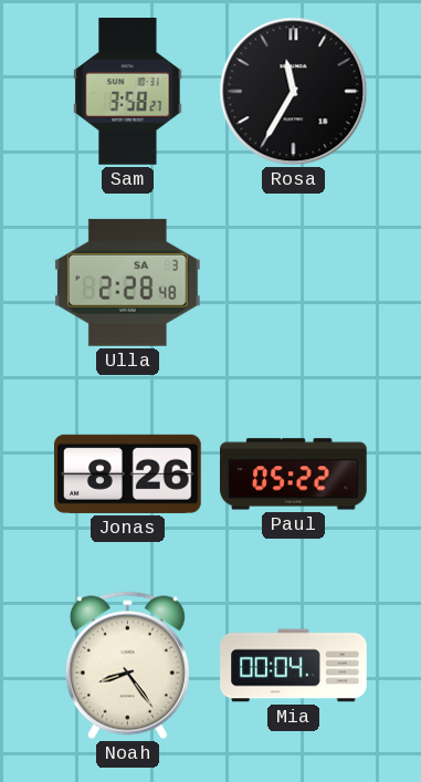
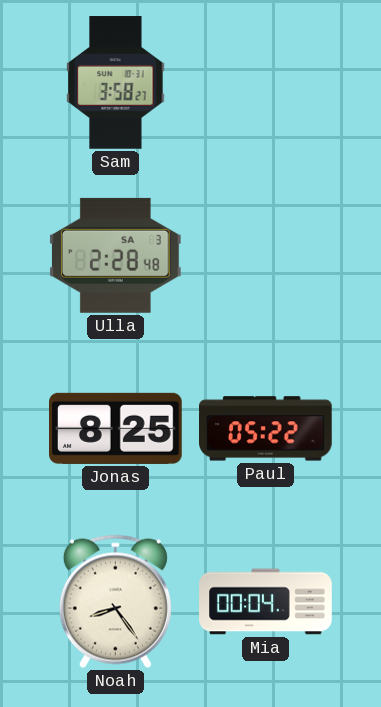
Rosa: 11:35 -> none (294, 92)
Jonas: 8:26 -> 8:25 (116, 428)
